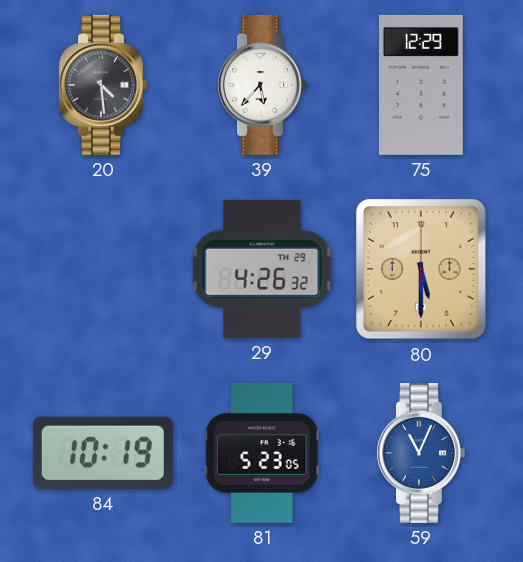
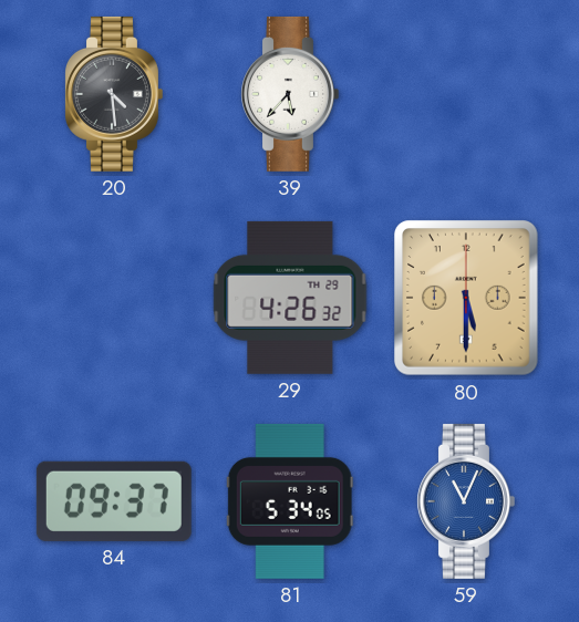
75: 12:29 -> none (421, 85)
84: 10:19 -> 09:37 (114, 501)
81: 5:23 -> 5:34 (290, 501)
